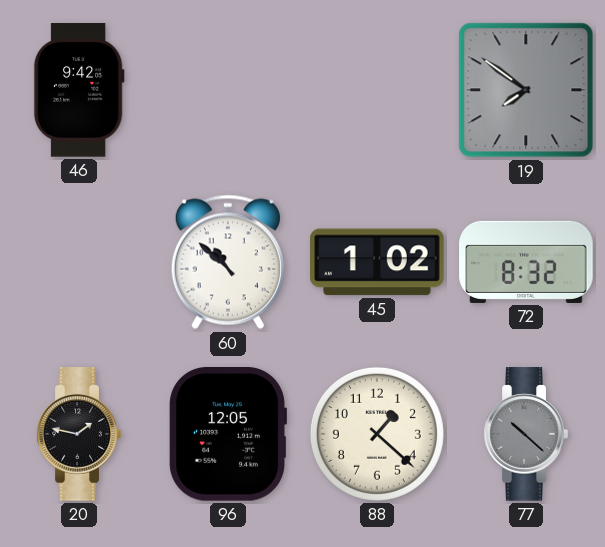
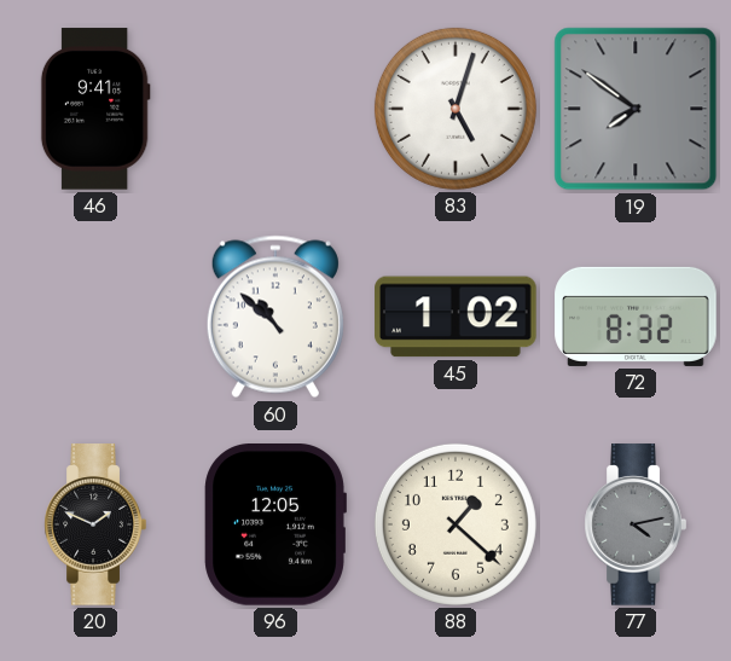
46: 9:42 -> 9:41 (95, 109)
83: none -> 5:03 (456, 109)
20: 1:47 -> 1:49 (95, 524)
77: 10:22 -> 4:13 (636, 524)
